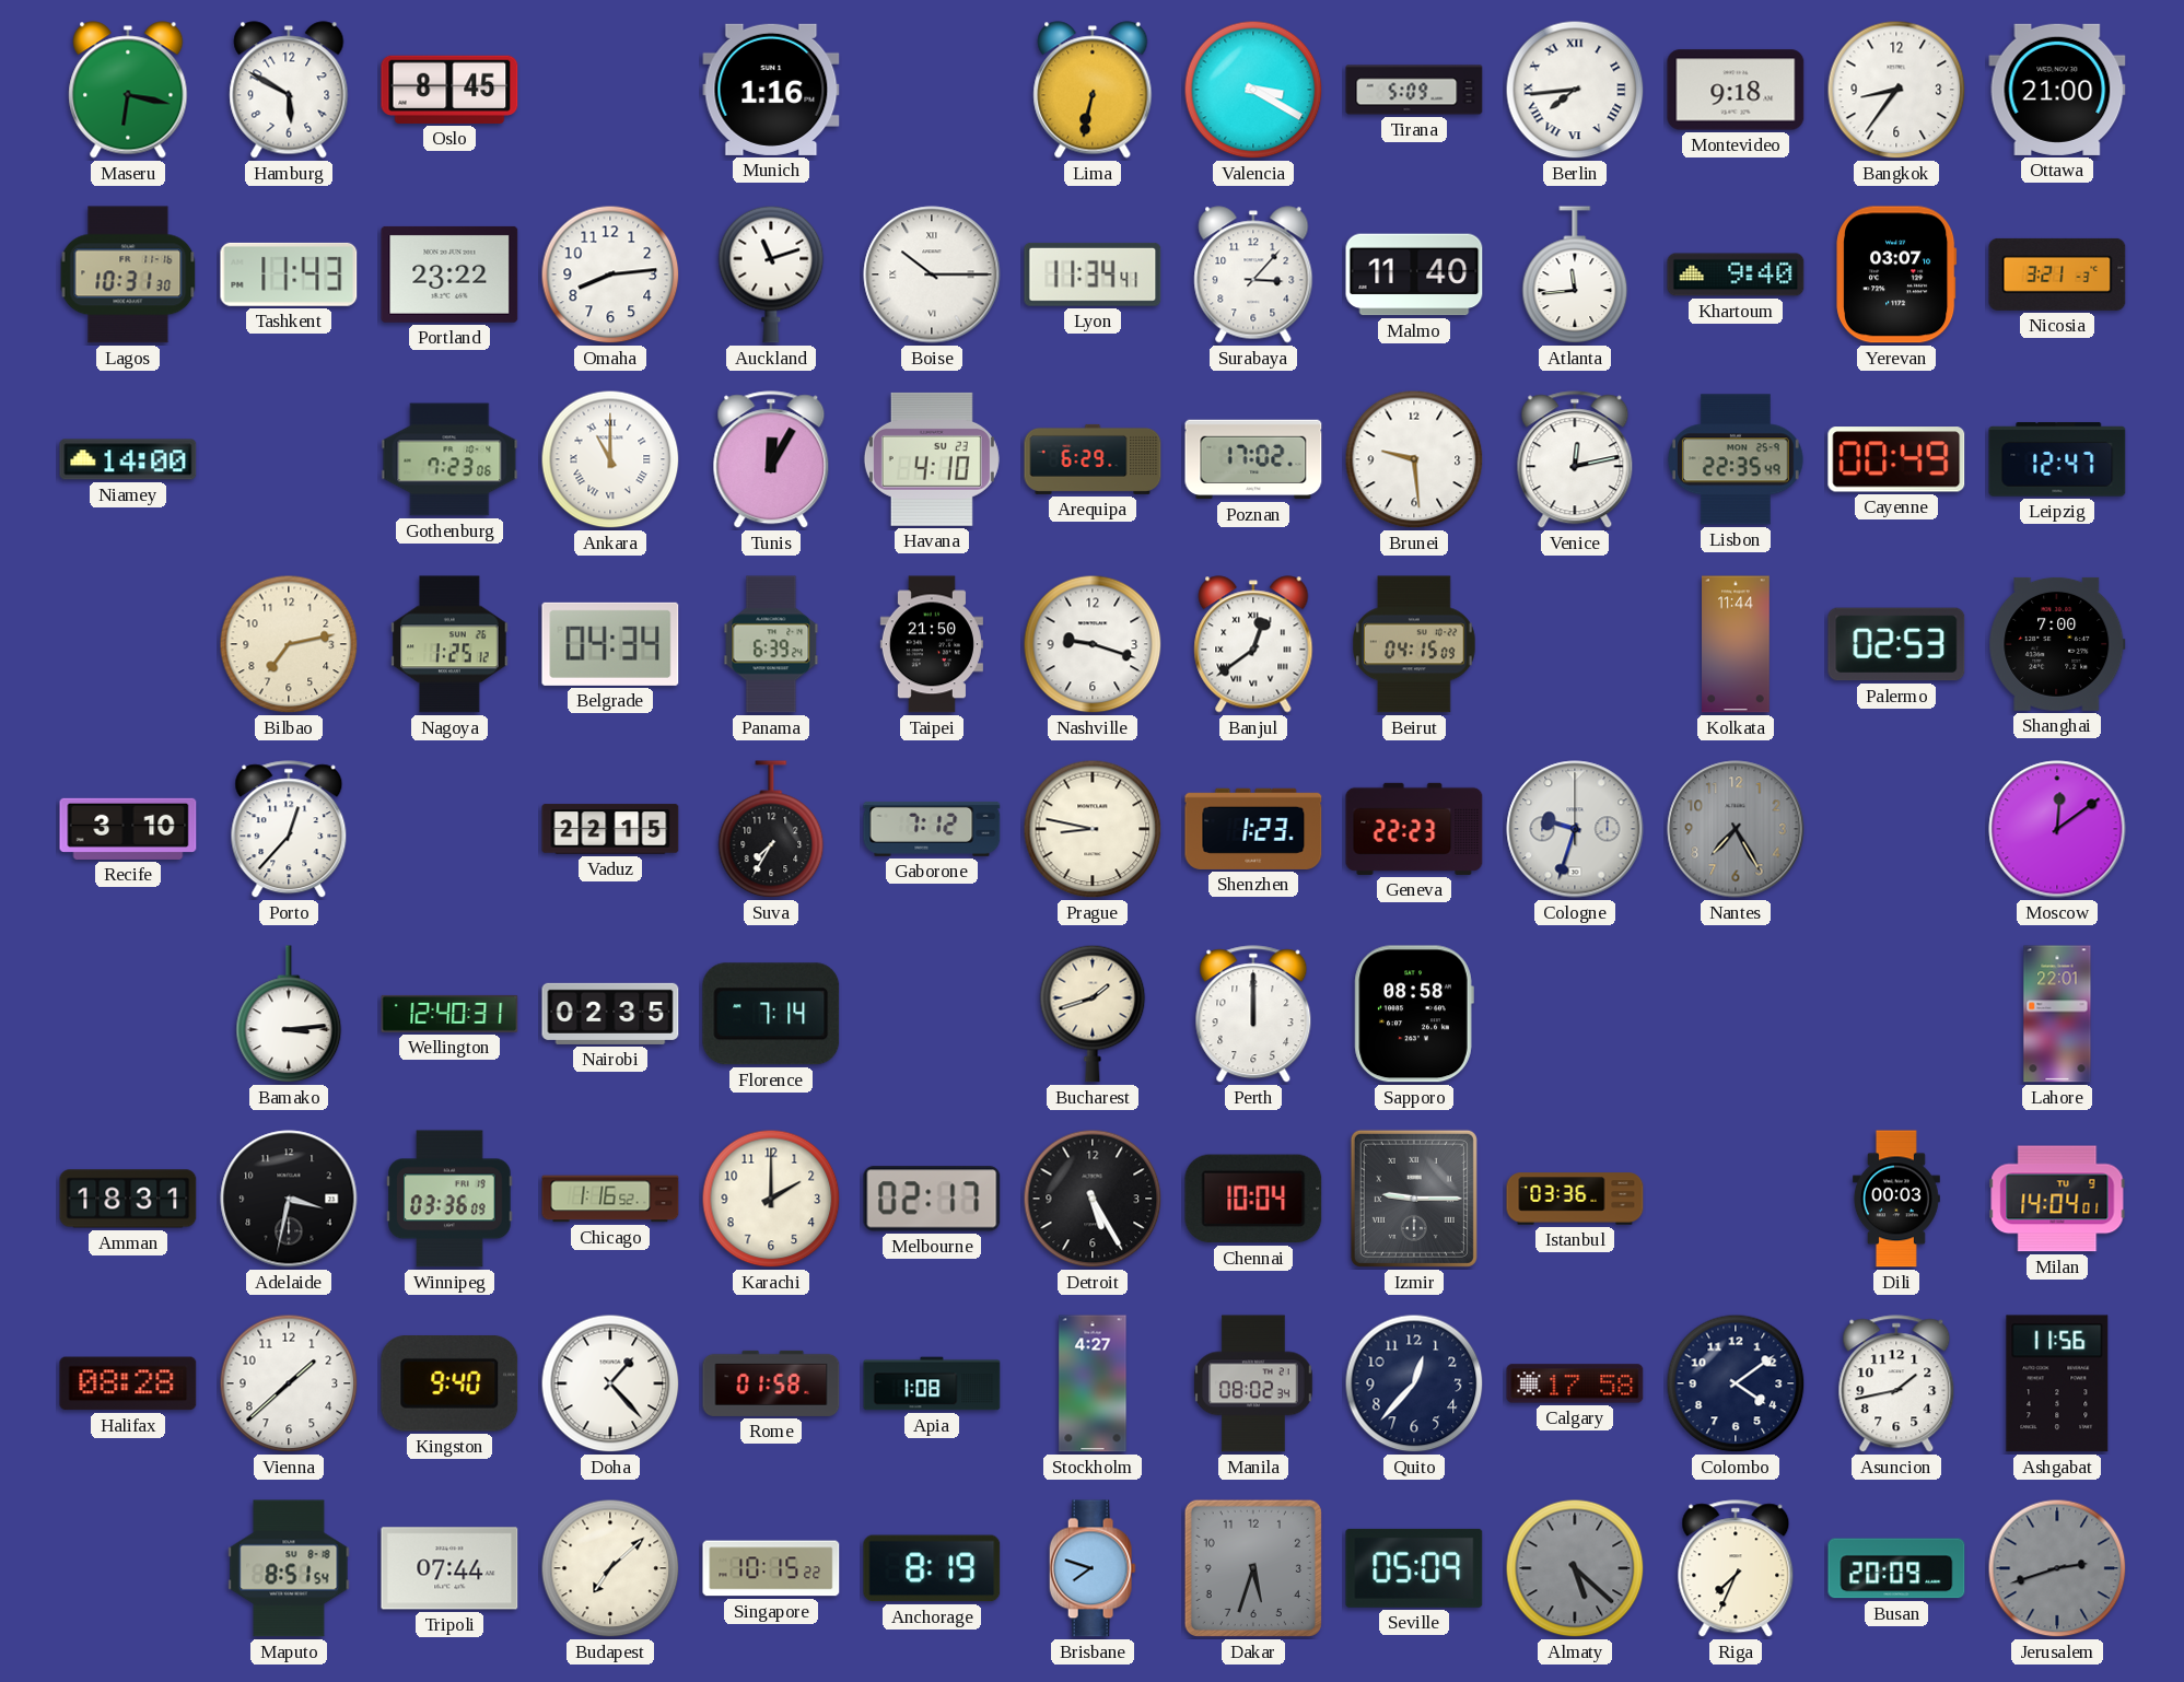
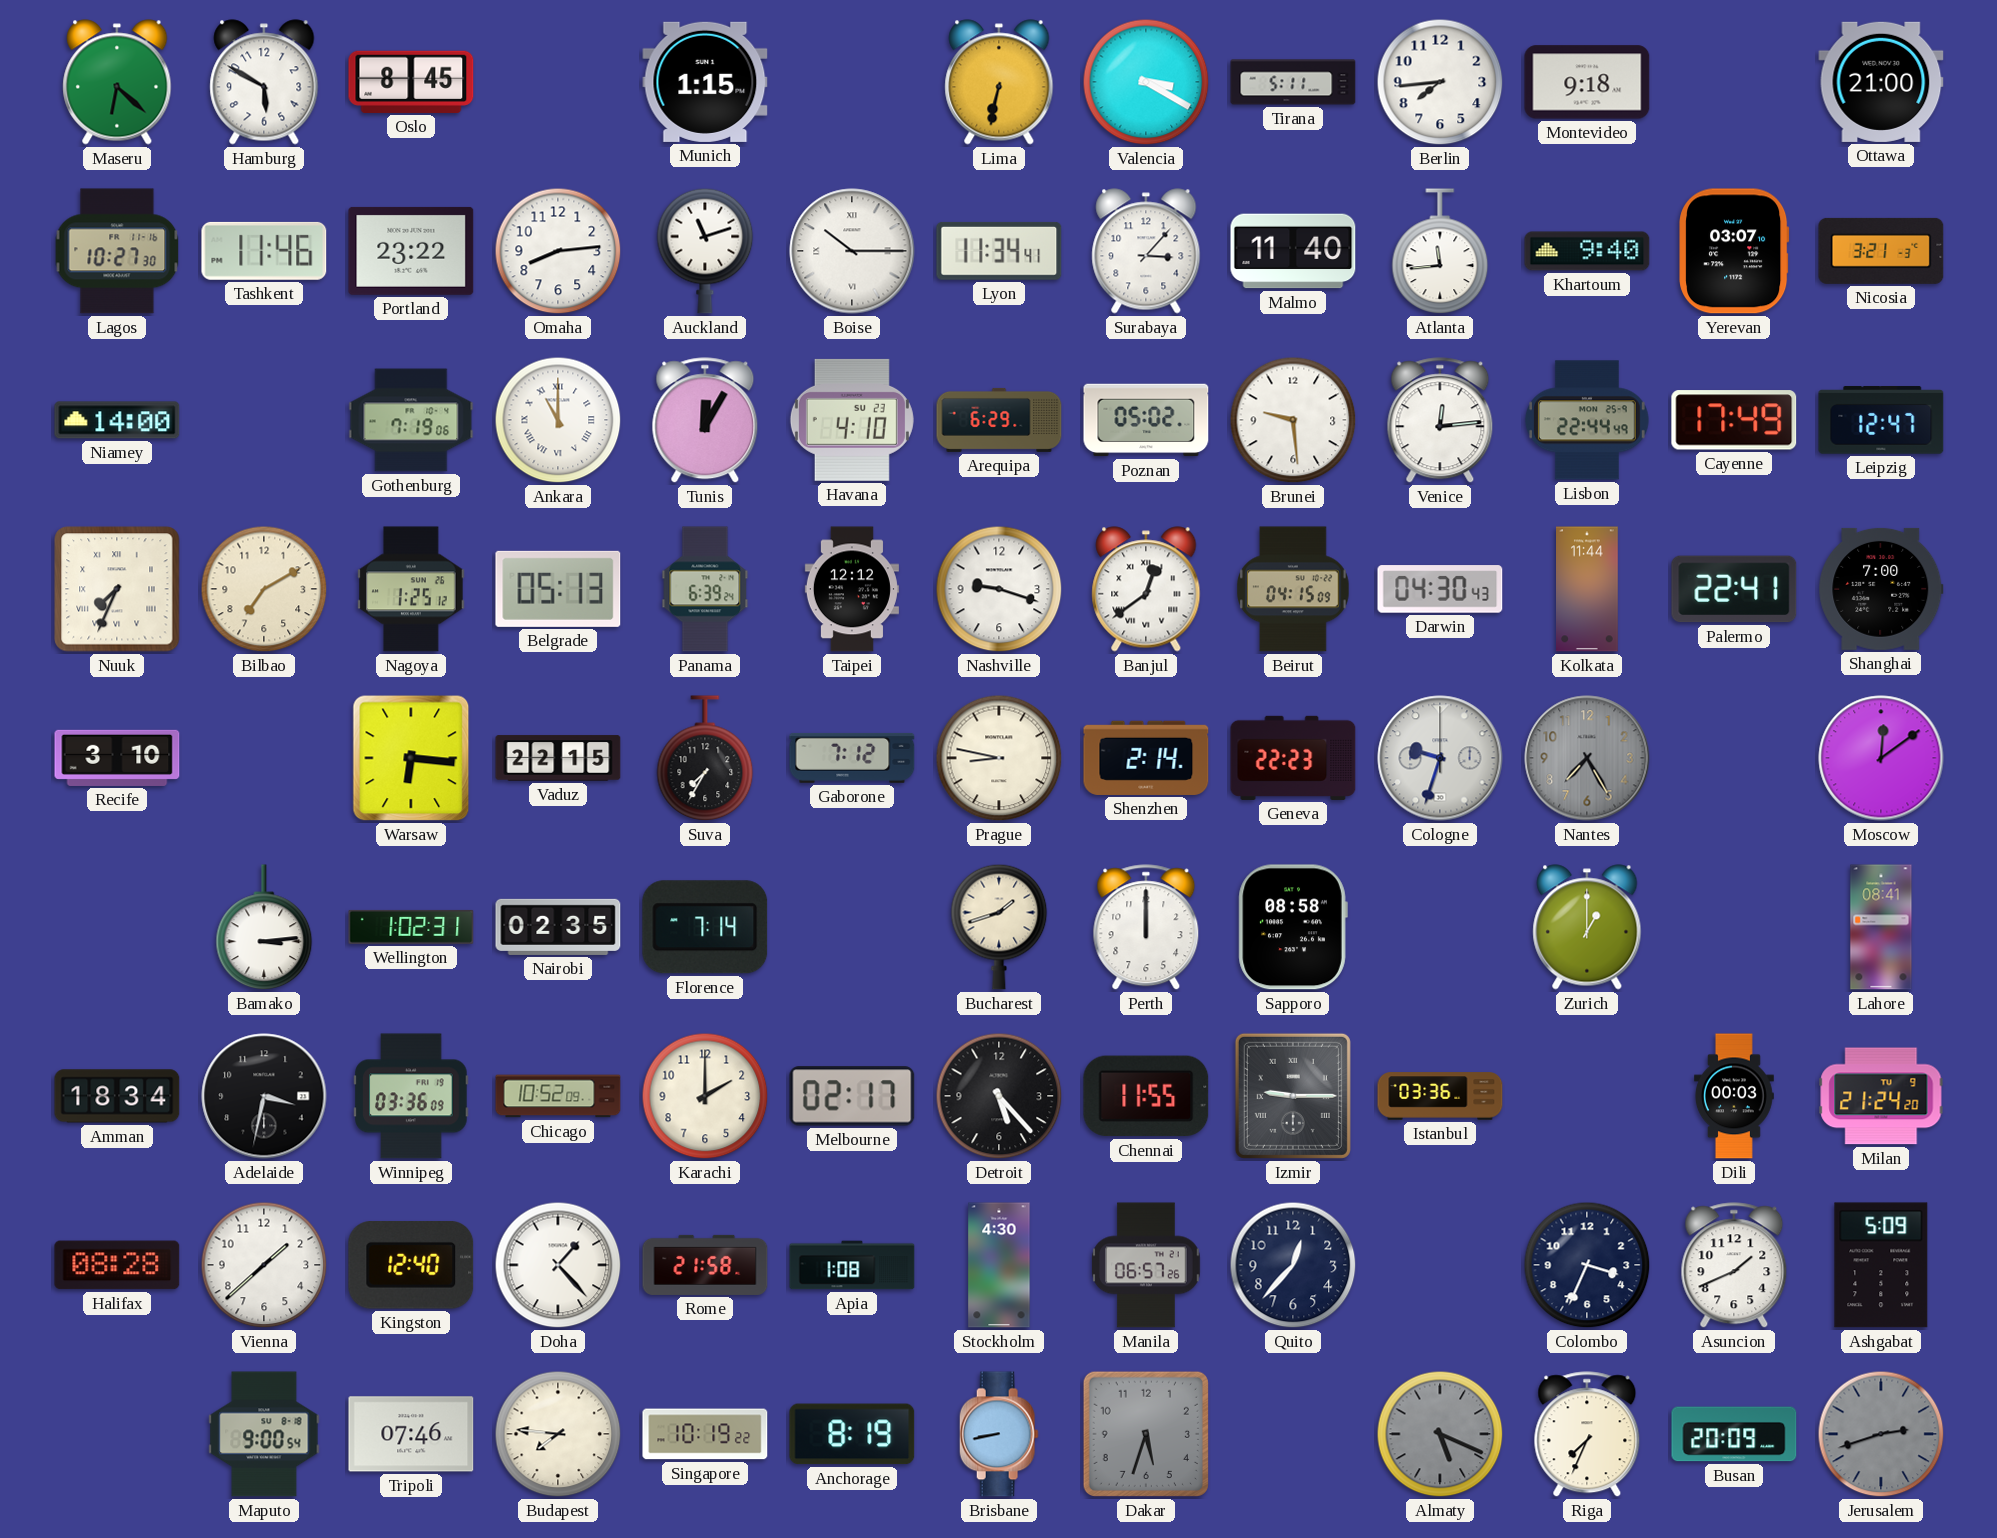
Maseru: 6:17 -> 6:22 (117, 82)
Munich: 1:16 -> 1:15 (705, 82)
Tirana: 5:09 -> 5:11 (1293, 82)
Berlin numerals: Roman -> Arabic (1440, 82)
Bangkok: 8:36 -> none (1896, 90)
Lagos: 10:31 -> 10:27 (117, 251)
Tashkent: 11:43 -> 11:46 (264, 251)
Gothenburg: 7:23 -> 7:19 (411, 420)
Poznan: 17:02 -> 05:02 (1146, 420)
Venice: 12:13 -> 12:14 (1440, 421)
Lisbon: 22:35 -> 22:44 (1587, 420)
Cayenne: 00:49 -> 17:49 (1734, 420)
Nuuk: none -> 7:34 (117, 589)
Bilbao: 7:13 -> 7:10 (264, 589)
Belgrade: 04:34 -> 05:13 (558, 589)
Taipei: 21:50 -> 12:12 (852, 589)
Darwin: none -> 04:30 (1440, 589)
Palermo: 02:53 -> 22:41 (1734, 589)
Porto: 12:37 -> none (289, 830)
Warsaw: none -> 6:16 (411, 758)
Shenzhen: 1:23 -> 2:14 (1146, 758)
Wellington: 12:40 -> 1:02 (411, 927)
Zurich: none -> 1:00 (1587, 927)
Lahore: 22:01 -> 08:41 (1881, 927)
Amman: 18:31 -> 18:34 (117, 1096)
Chicago: 1:16 -> 10:52 (558, 1096)
Detroit: 5:25 -> 5:23 (999, 1096)
Chennai: 10:04 -> 11:55 (1146, 1096)
Milan: 14:04 -> 21:24 (1881, 1096)
Kingston: 9:40 -> 12:40 (411, 1265)
Rome: 01:58 -> 21:58 (705, 1265)
Stockholm: 4:27 -> 4:30 (999, 1265)
Manila: 08:02 -> 06:57 (1146, 1265)
Calgary: 17:58 -> none (1575, 1383)
Colombo: 4:09 -> 3:34 (1587, 1265)
Asuncion: 1:43 -> 1:41 (1734, 1266)
Ashgabat: 11:56 -> 5:09 (1881, 1265)
Maputo: 8:51 -> 9:00 (264, 1434)
Tripoli: 07:44 -> 07:46 (411, 1434)
Budapest: 7:08 -> 7:46 (558, 1434)
Singapore: 10:15 -> 10:19 (705, 1434)
Brisbane: 7:48 -> 8:43 (999, 1434)
Seville: 05:09 -> none (1414, 1568)
Almaty: 5:22 -> 5:19 (1440, 1434)
